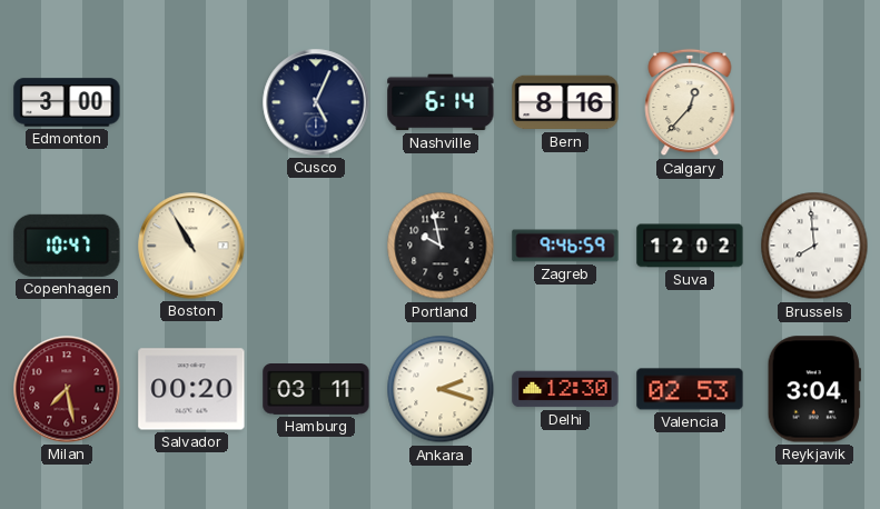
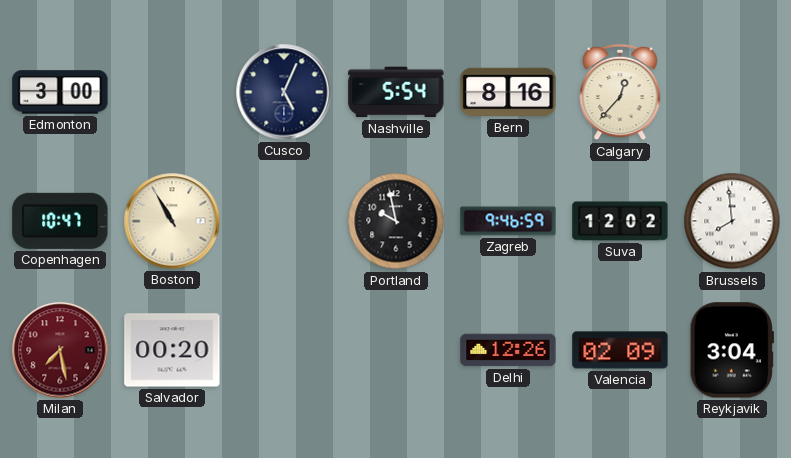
Nashville: 6:14 -> 5:54 (396, 92)
Hamburg: 03:11 -> none (316, 390)
Ankara: 2:18 -> none (441, 389)
Delhi: 12:30 -> 12:26 (508, 350)
Valencia: 02:53 -> 02:09 (620, 350)
